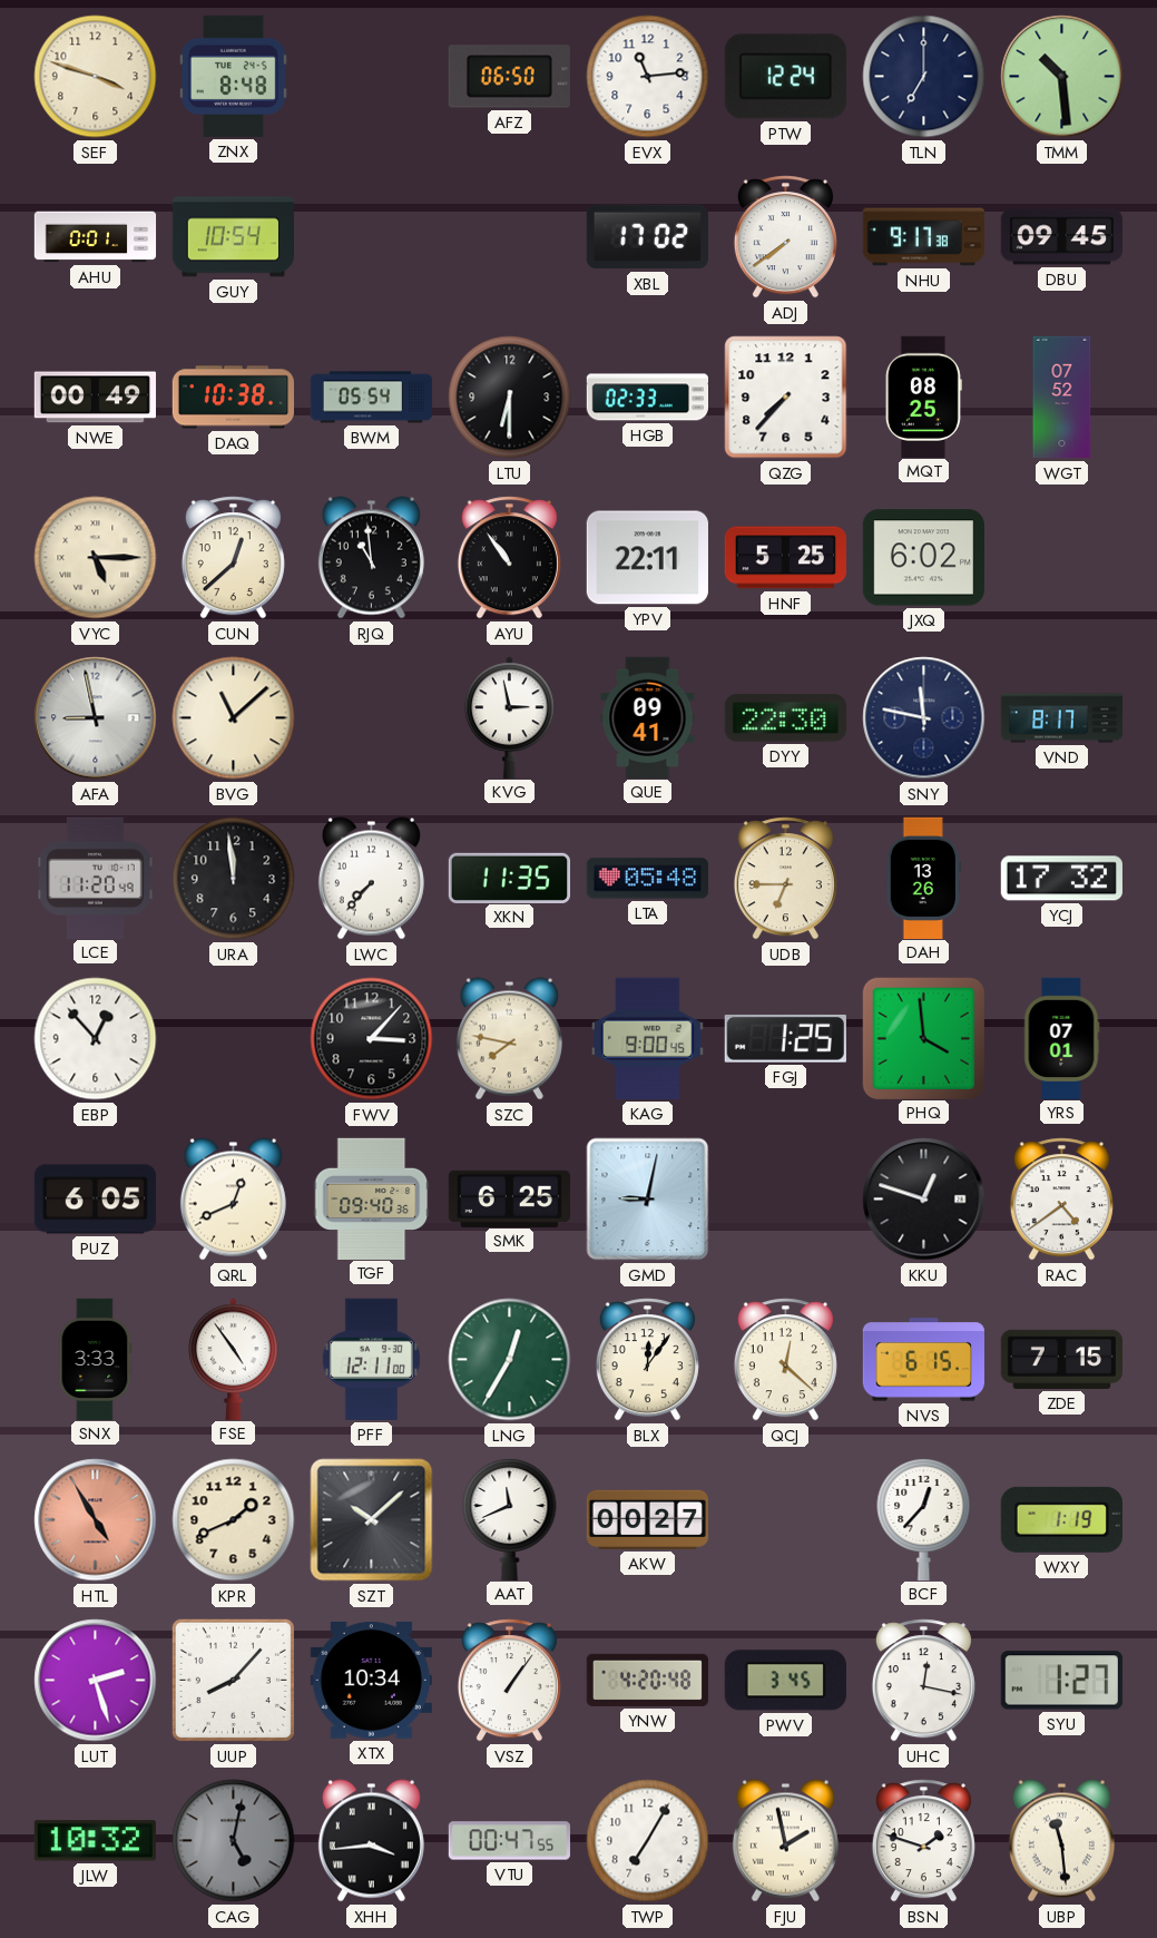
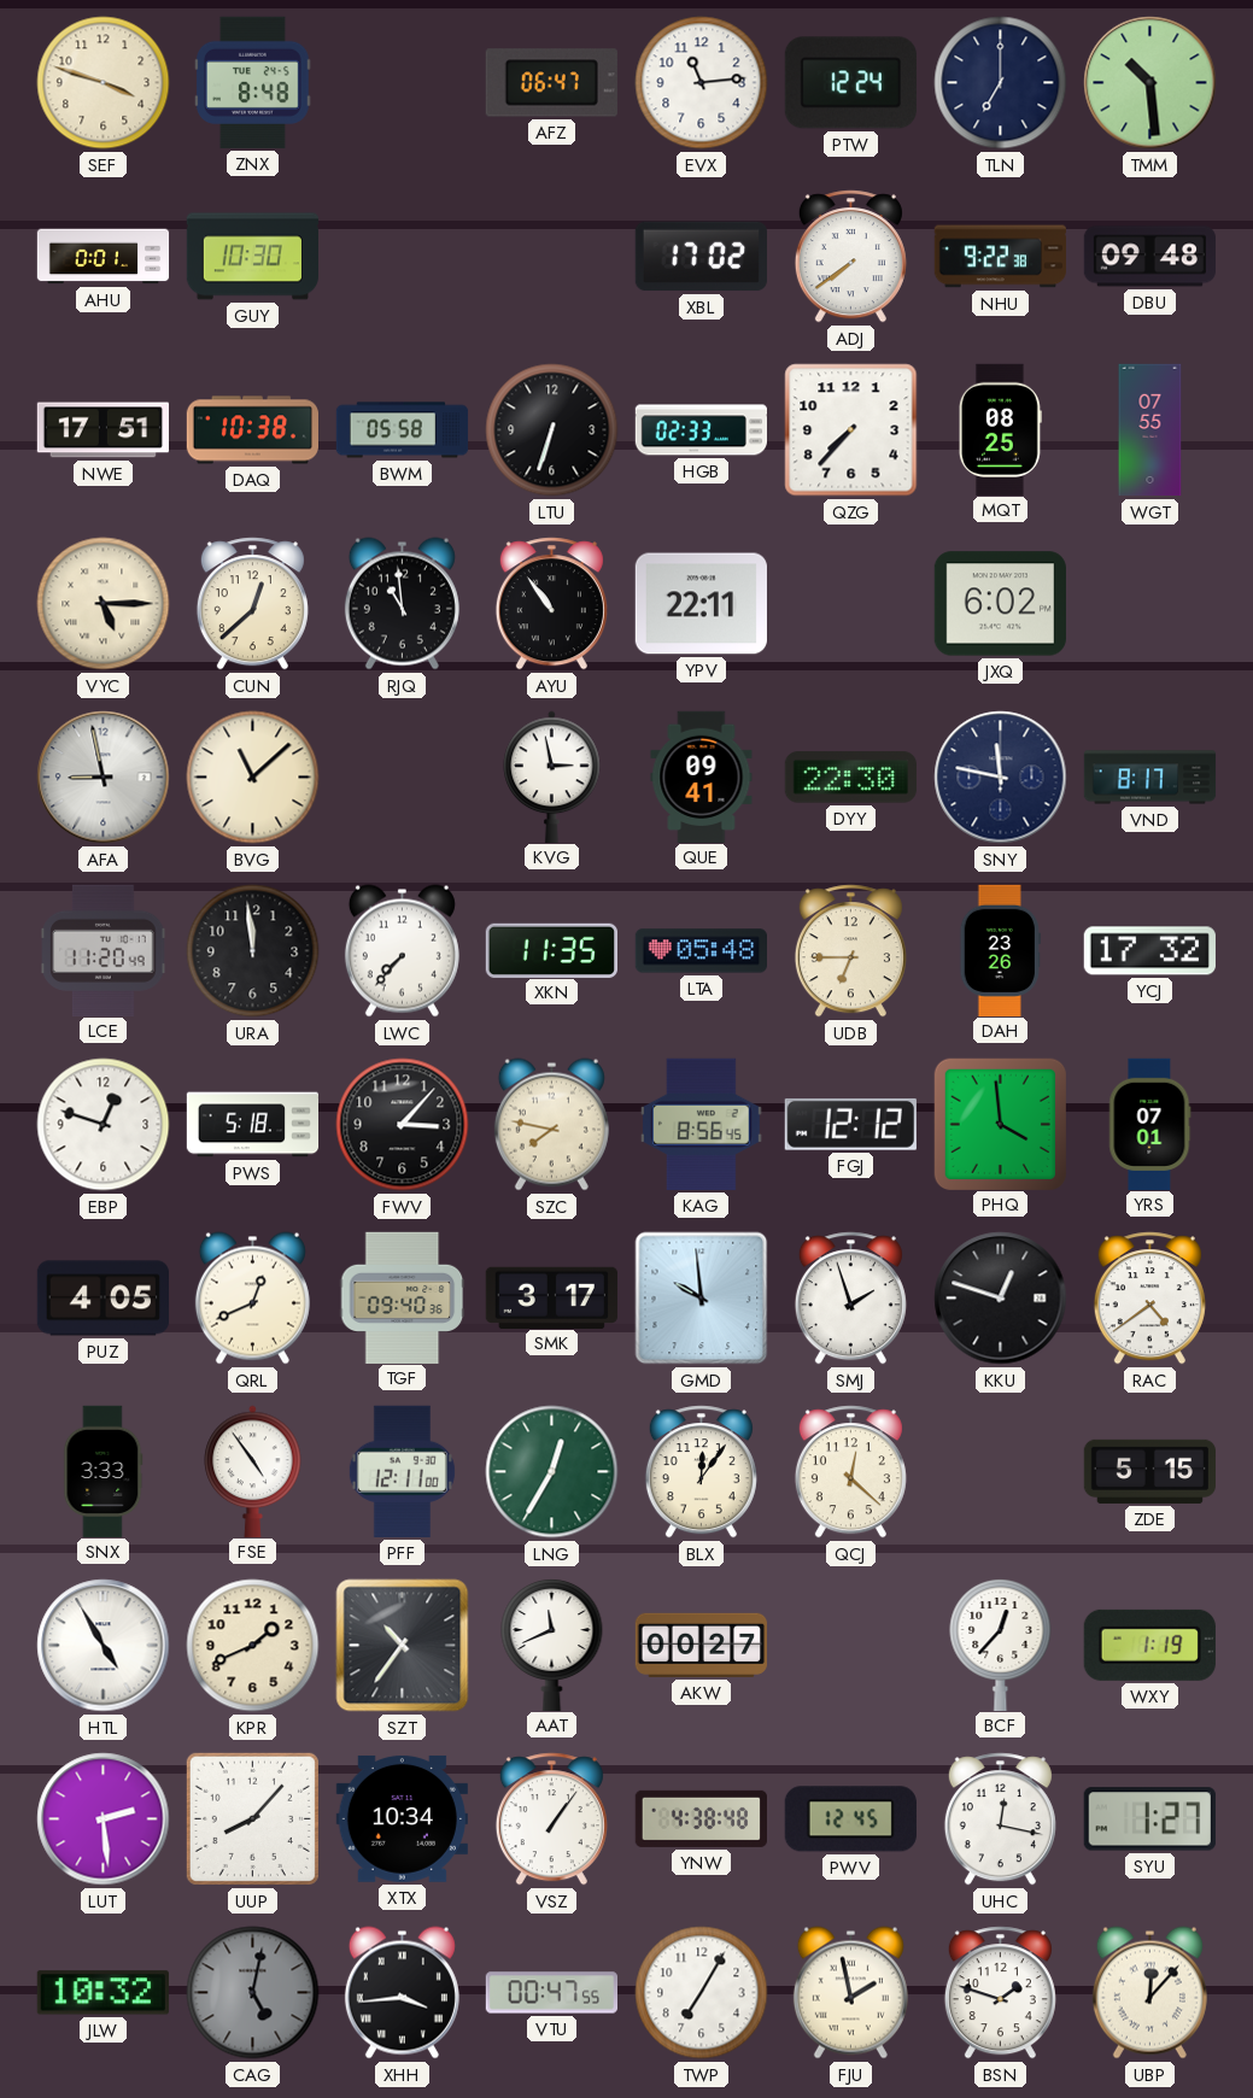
AFZ: 06:50 -> 06:47 (551, 83)
GUY: 10:54 -> 10:30 (252, 257)
NHU: 9:17 -> 9:22 (1000, 257)
DBU: 09:45 -> 09:48 (1149, 257)
NWE: 00:49 -> 17:51 (103, 430)
BWM: 05:54 -> 05:58 (403, 430)
LTU: 6:30 -> 6:33 (552, 430)
WGT: 07:52 -> 07:55 (1150, 430)
HNF: 5:25 -> none (785, 558)
DAH: 13:26 -> 23:26 (1000, 950)
EBP: 12:53 -> 12:48 (104, 1125)
PWS: none -> 5:18 (253, 1125)
KAG: 9:00 -> 8:56 (702, 1124)
FGJ: 1:25 -> 12:12 (850, 1124)
PUZ: 6:05 -> 4:05 (103, 1299)
SMK: 6:25 -> 3:17 (551, 1297)
GMD: 9:02 -> 9:59 (702, 1299)
SMJ: none -> 1:57 (850, 1299)
NVS: 6:15 -> none (923, 1360)
ZDE: 7:15 -> 5:15 (1149, 1471)
HTL dial: salmon -> white (104, 1646)
SZT: 10:08 -> 10:36 (403, 1646)
LUT: 2:27 -> 2:29 (104, 1819)
YNW: 4:20 -> 4:38 (701, 1818)
PWV: 3:45 -> 12:45 (850, 1819)
UBP: 11:29 -> 12:07 (1149, 1993)
